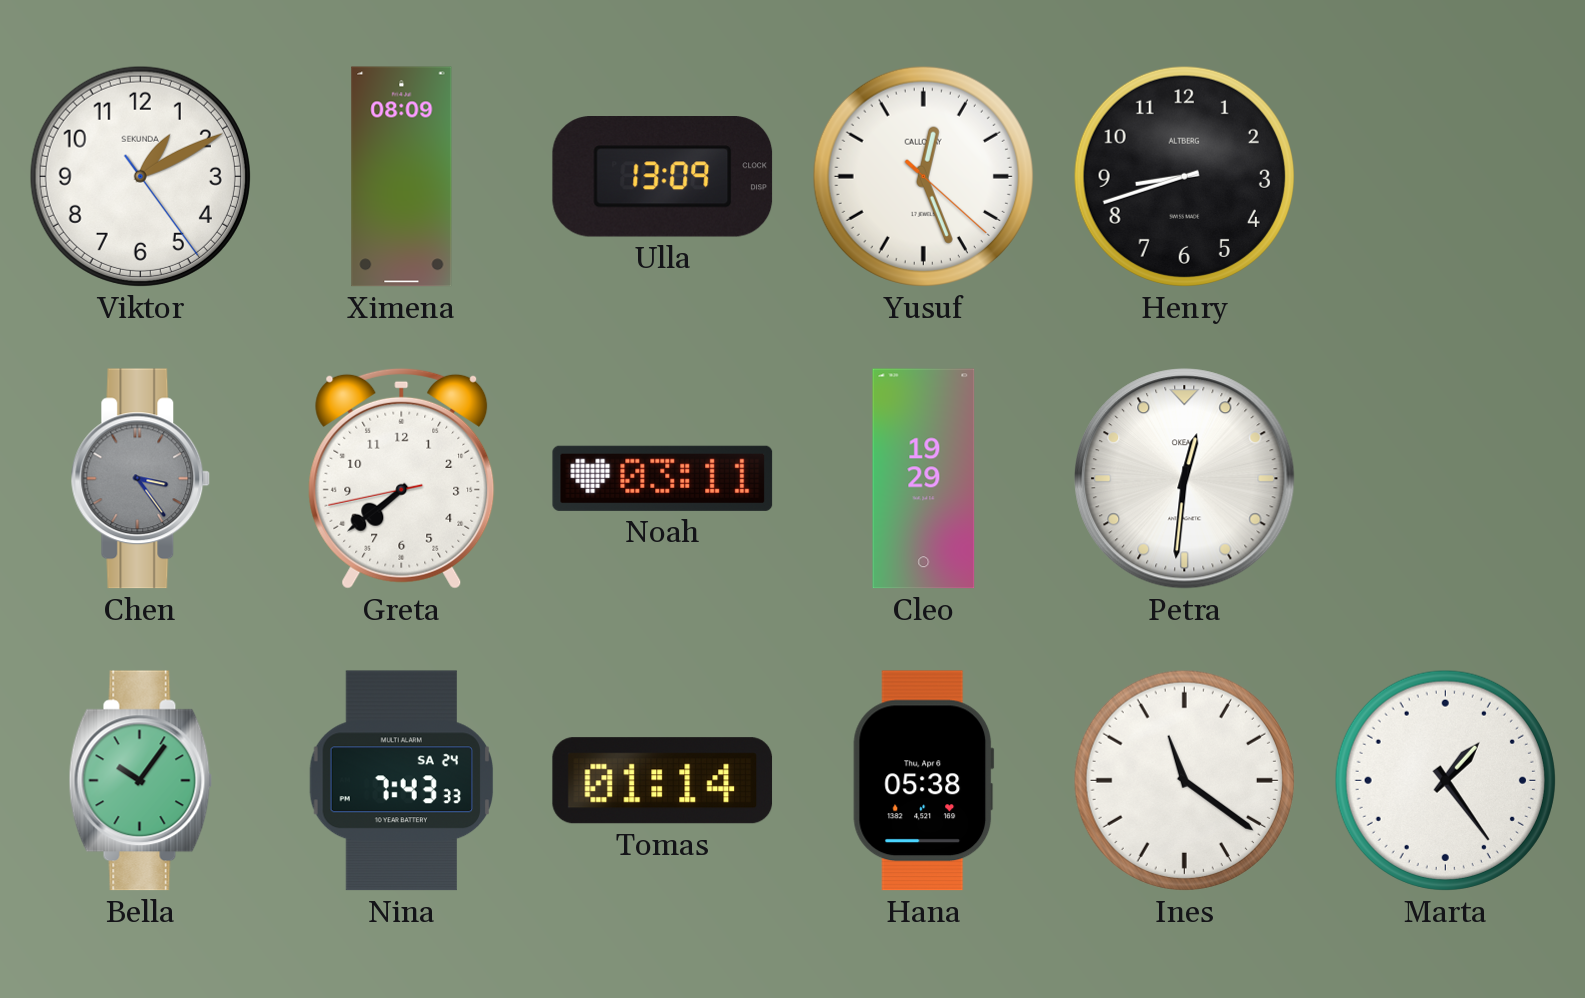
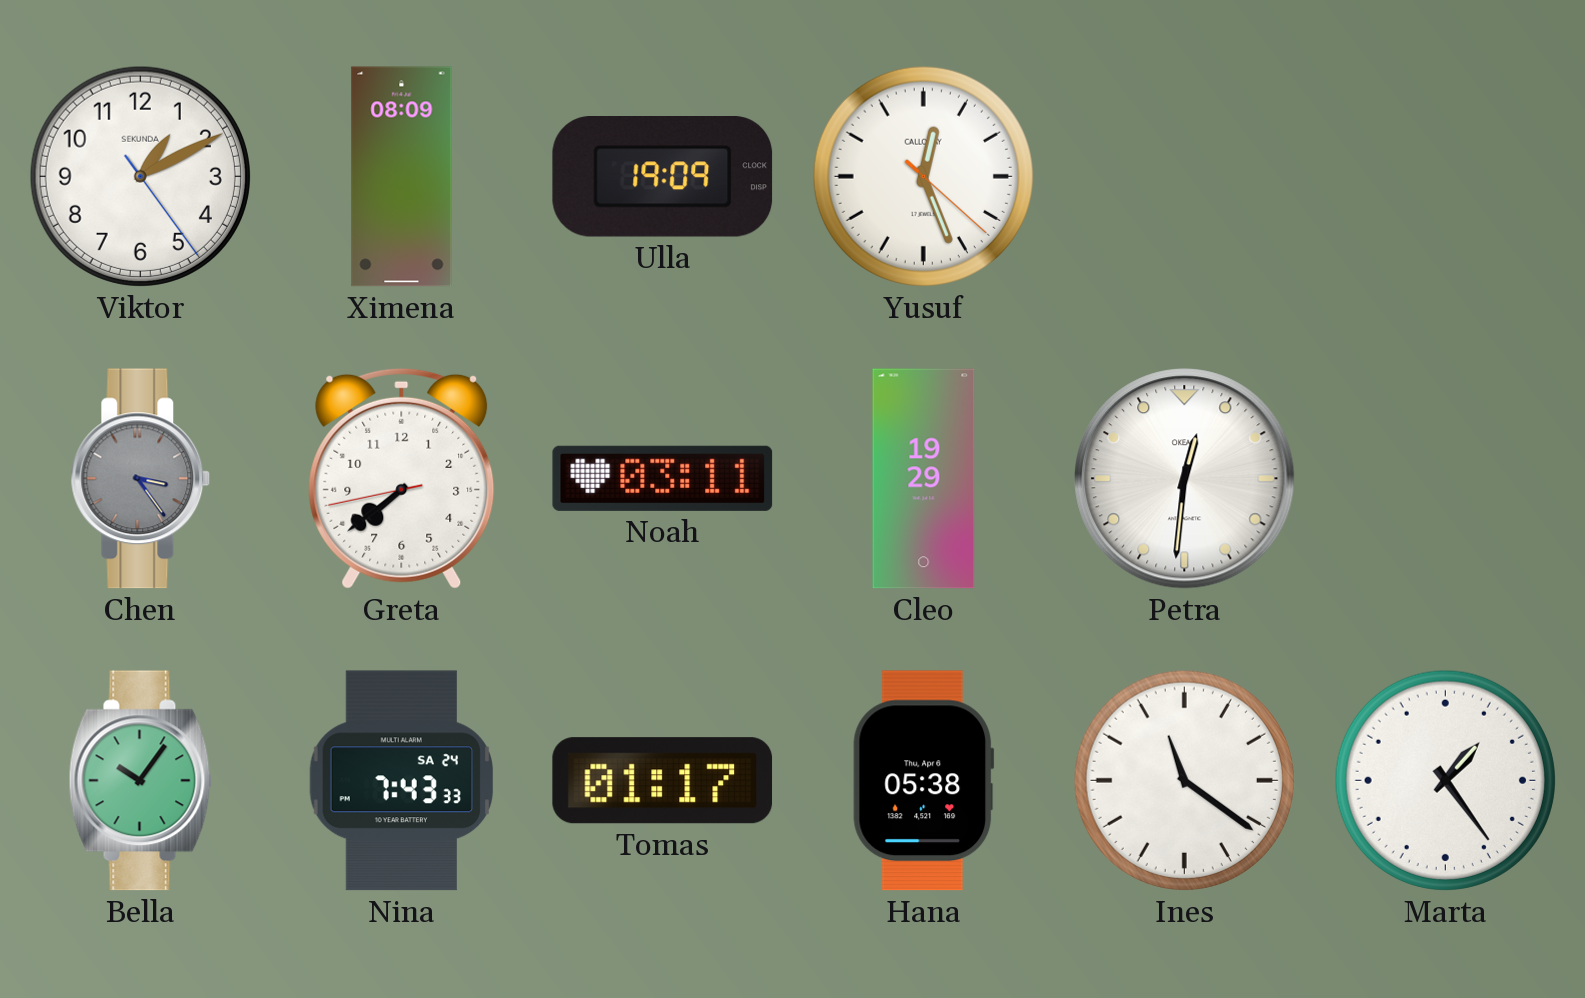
Ulla: 13:09 -> 19:09 (663, 177)
Henry: 8:42 -> none (1184, 176)
Tomas: 01:14 -> 01:17 (663, 781)
